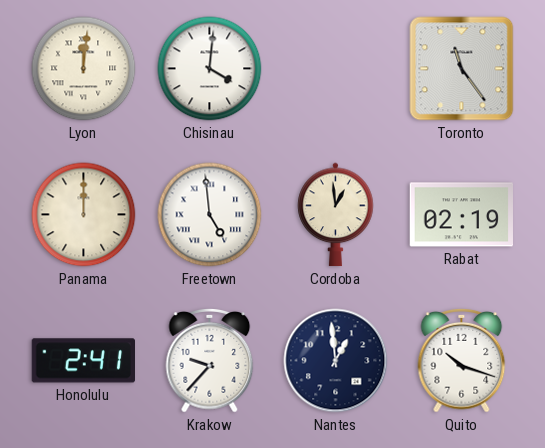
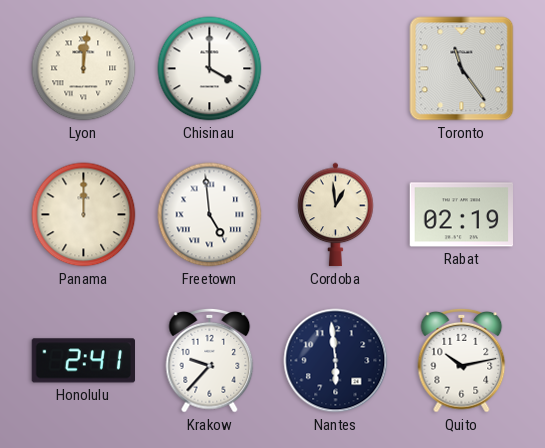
Chisinau: 4:01 -> 4:00 (210, 69)
Nantes: 12:59 -> 5:59 (336, 361)
Quito: 10:18 -> 10:13 (462, 360)
